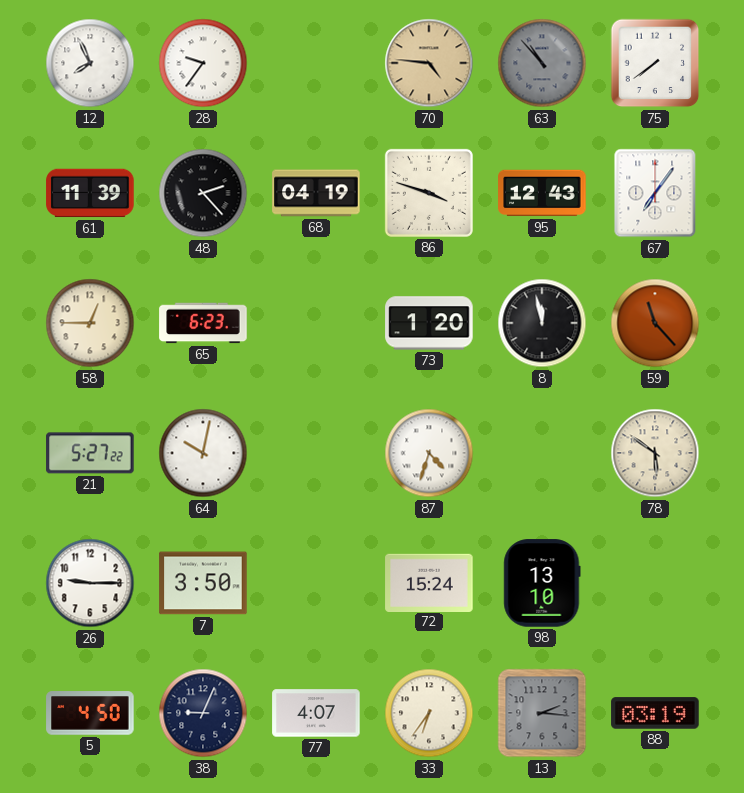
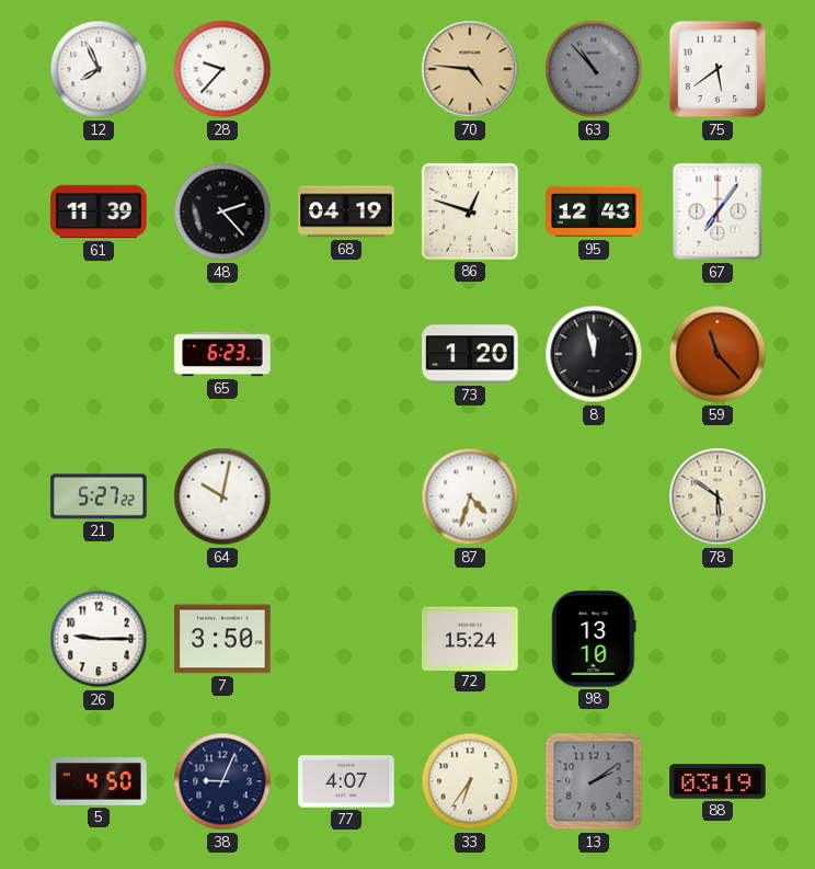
28: 9:36 -> 9:37 (222, 69)
75: 7:39 -> 5:39 (718, 69)
86: 3:48 -> 12:48 (470, 211)
58: 12:45 -> none (90, 323)
13: 2:16 -> 2:09 (594, 781)
